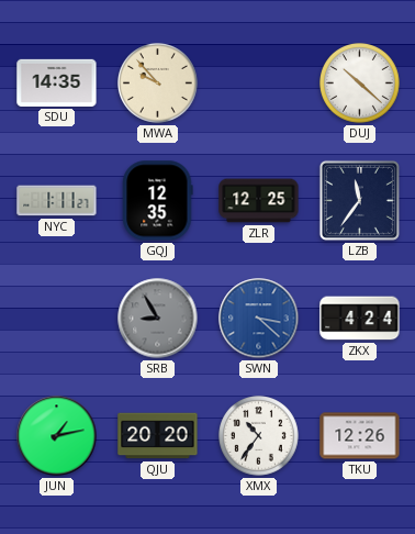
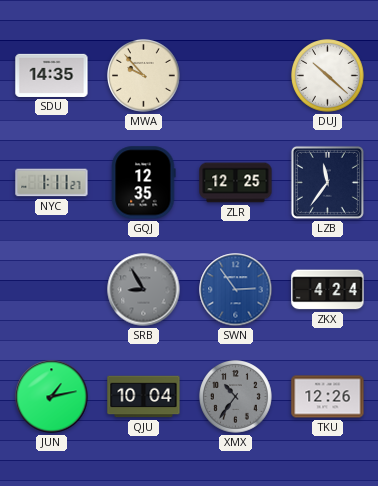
SWN: 3:22 -> 2:54 (236, 290)
QJU: 20:20 -> 10:04 (144, 397)
XMX dial: white -> grey (236, 397)
